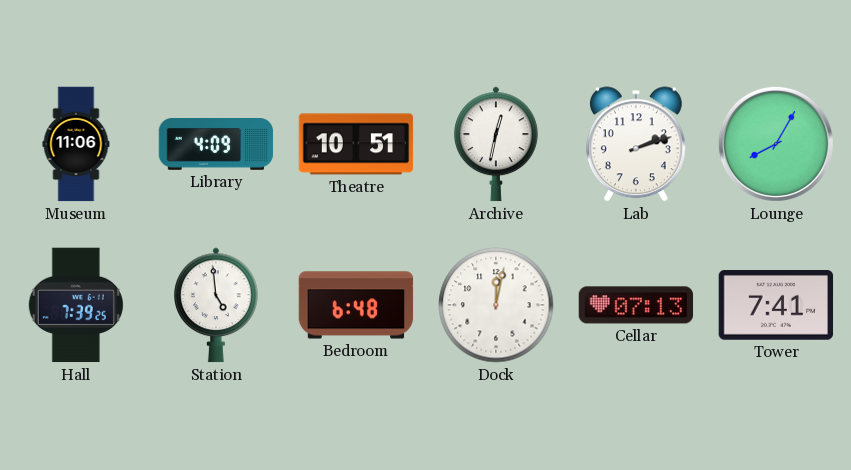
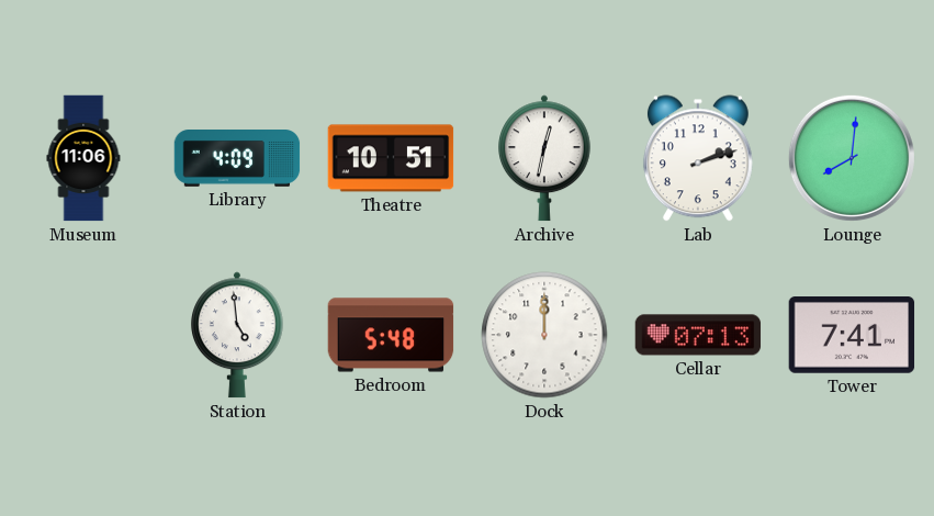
Lounge: 8:05 -> 8:01 (852, 158)
Hall: 7:39 -> none (76, 305)
Bedroom: 6:48 -> 5:48 (391, 335)
Dock: 12:02 -> 12:00 (544, 335)
